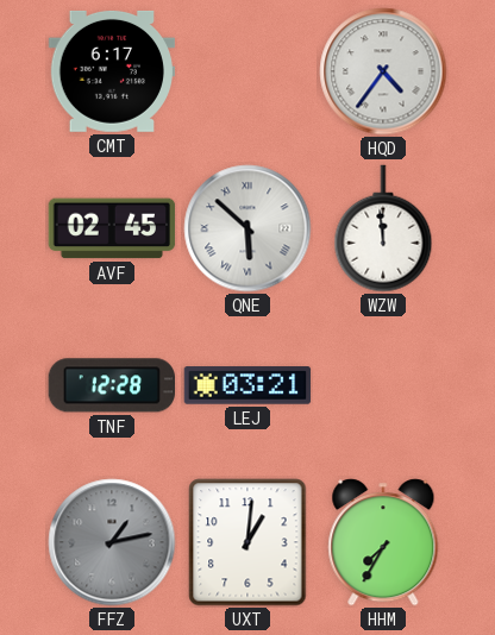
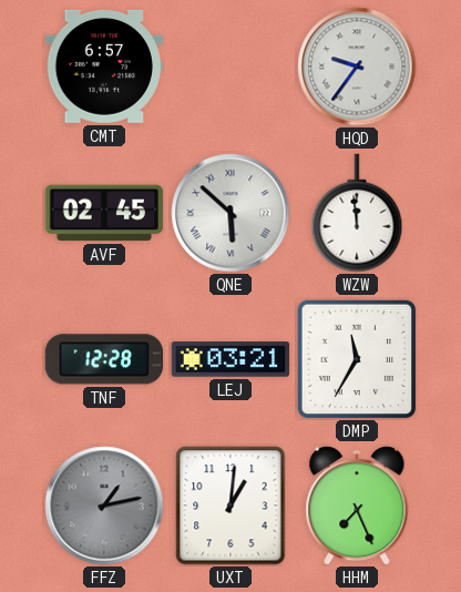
CMT: 6:17 -> 6:57 (103, 67)
HQD: 4:36 -> 9:36 (357, 67)
DMP: none -> 11:35 (357, 359)
HHM: 7:35 -> 7:26 (357, 506)
